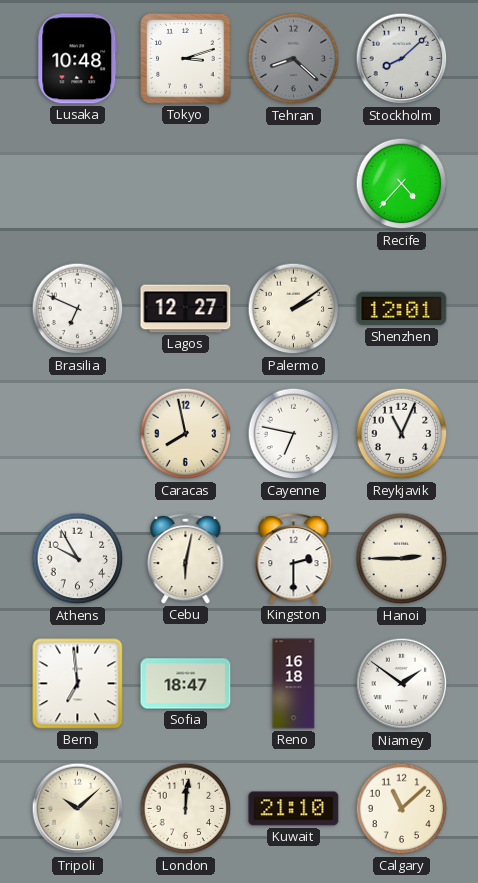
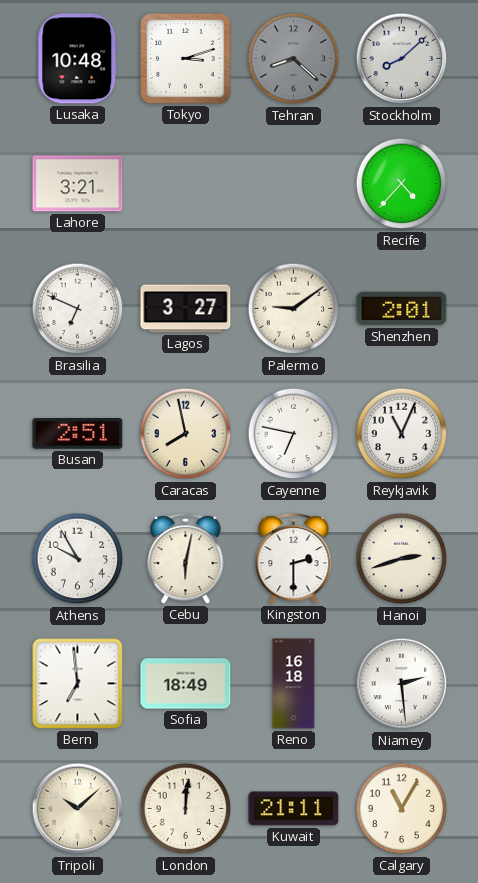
Lahore: none -> 3:21 (78, 184)
Lagos: 12:27 -> 3:27 (186, 309)
Palermo: 2:09 -> 9:09 (294, 309)
Shenzhen: 12:01 -> 2:01 (402, 309)
Busan: none -> 2:51 (78, 434)
Hanoi: 2:45 -> 2:42 (402, 559)
Sofia: 18:47 -> 18:49 (186, 684)
Niamey: 1:51 -> 2:29 (402, 684)
Kuwait: 21:10 -> 21:11 (294, 809)
Calgary: 11:08 -> 11:05 (402, 809)
